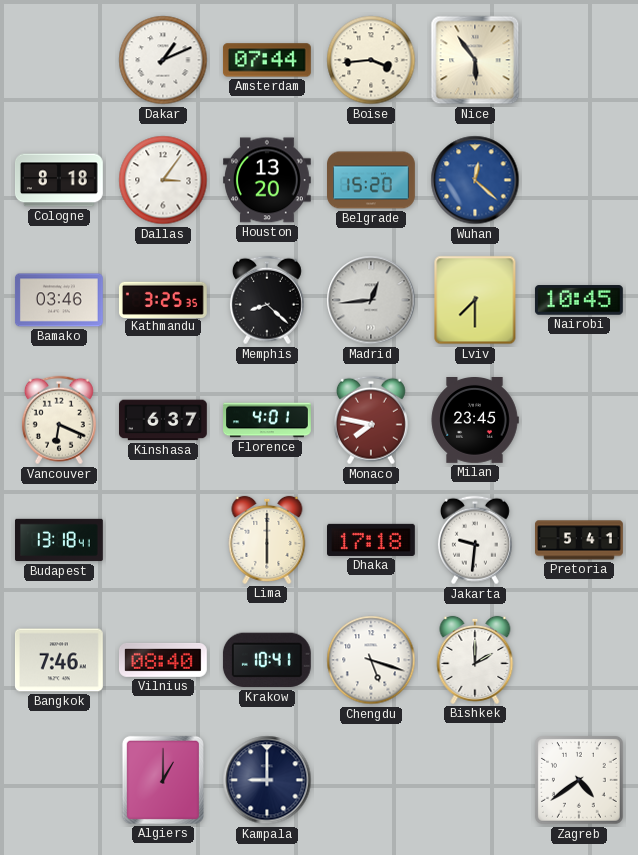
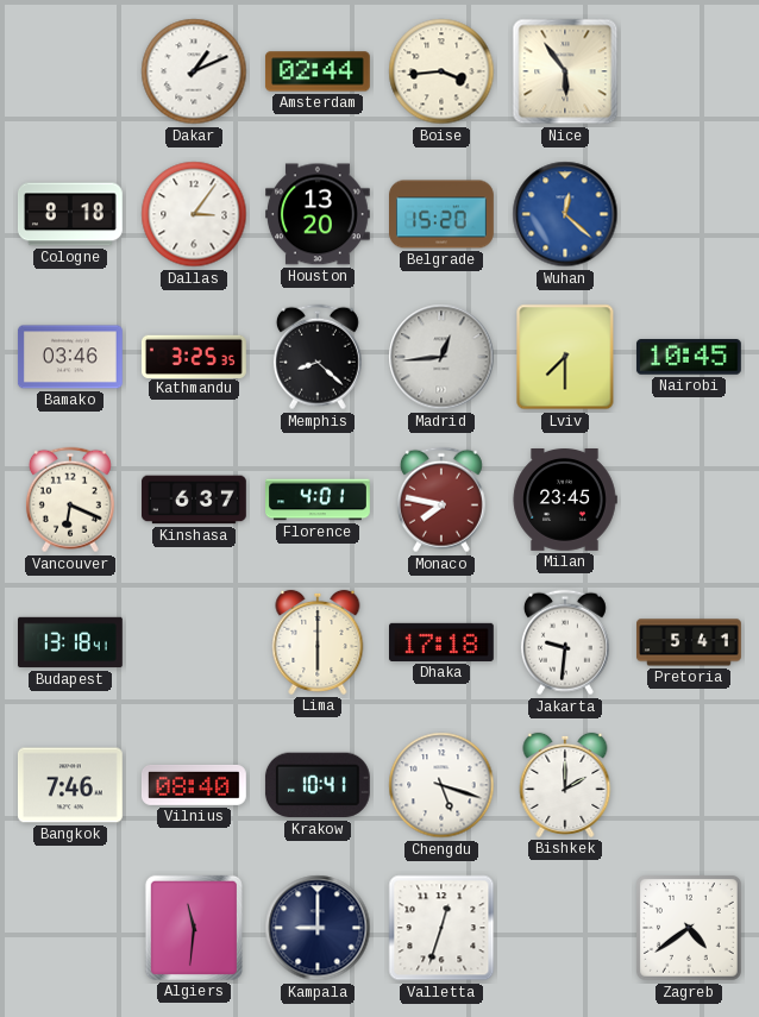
Amsterdam: 07:44 -> 02:44 (318, 71)
Algiers: 1:00 -> 11:31 (194, 928)
Valletta: none -> 12:33 (441, 928)
